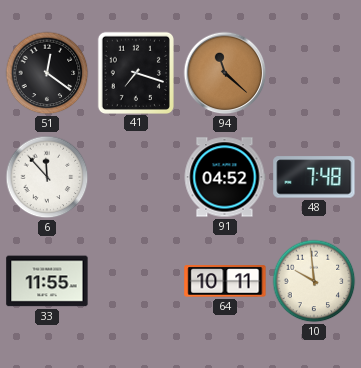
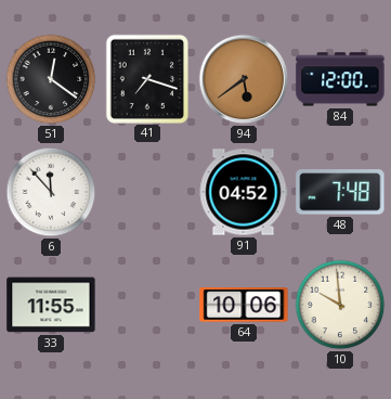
94: 11:22 -> 5:39 (244, 79)
84: none -> 12:00 (340, 79)
64: 10:11 -> 10:06 (244, 305)
